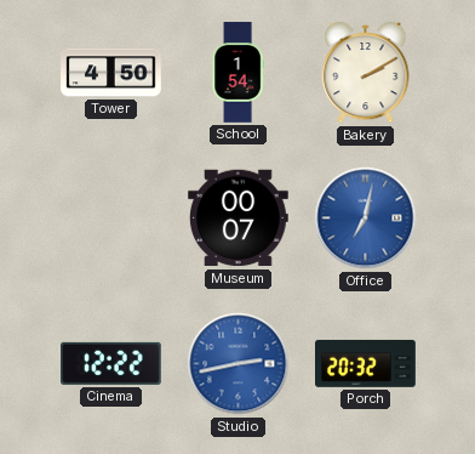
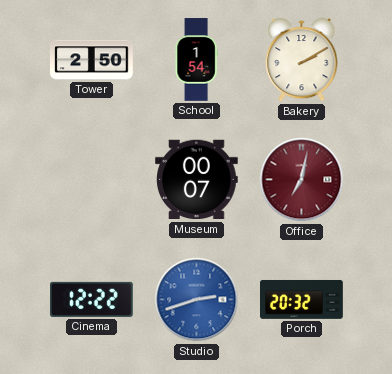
Tower: 4:50 -> 2:50 (92, 60)
Office dial: blue -> burgundy (302, 180)
Studio: 2:43 -> 2:42 (197, 300)
